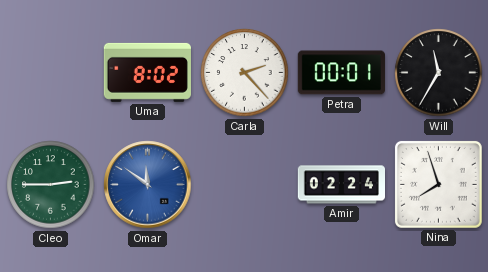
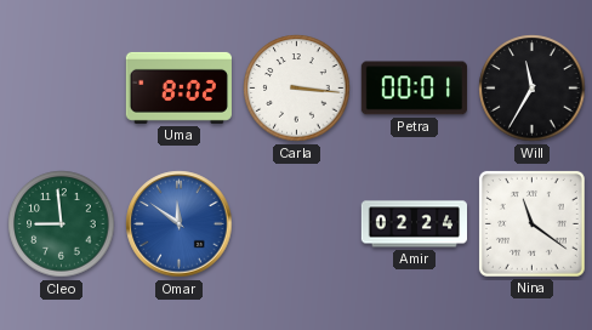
Carla: 2:23 -> 3:16 (297, 89)
Cleo: 2:45 -> 8:59 (62, 224)
Nina: 7:57 -> 11:21 (531, 223)
